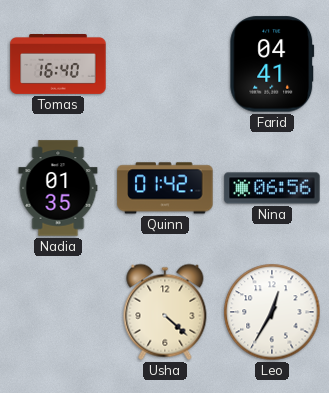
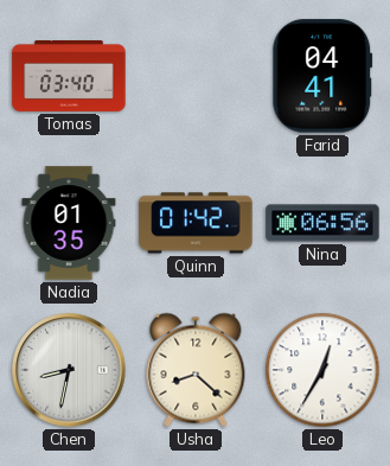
Tomas: 16:40 -> 03:40 (69, 77)
Chen: none -> 8:32 (69, 370)
Usha: 4:22 -> 8:22 (196, 370)
